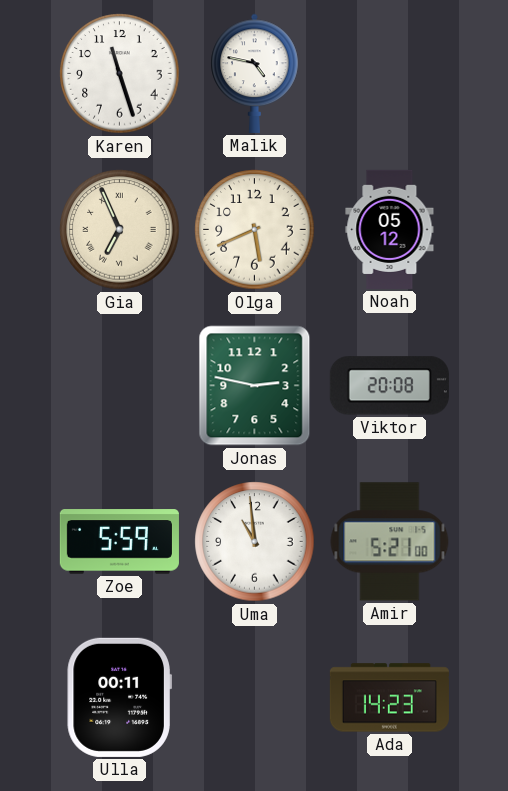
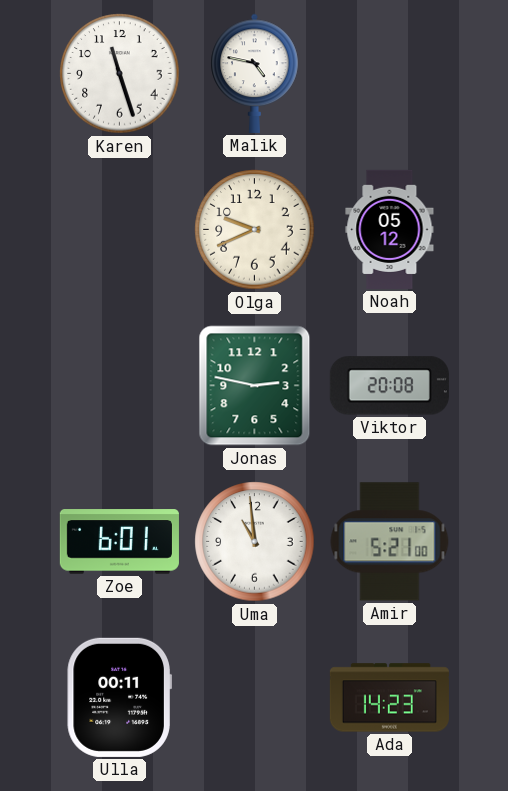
Gia: 6:56 -> none (120, 230)
Olga: 5:41 -> 9:41 (255, 230)
Zoe: 5:59 -> 6:01 (119, 542)
